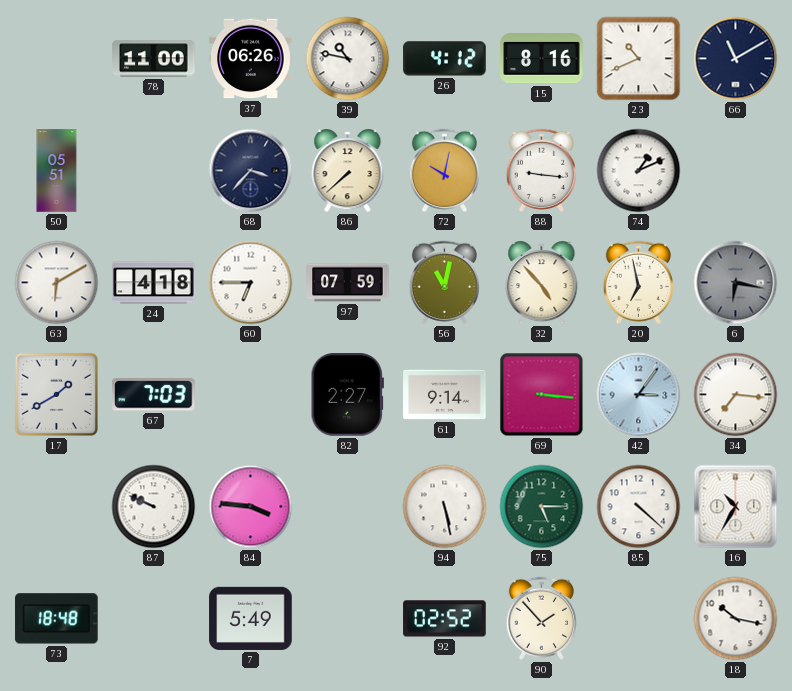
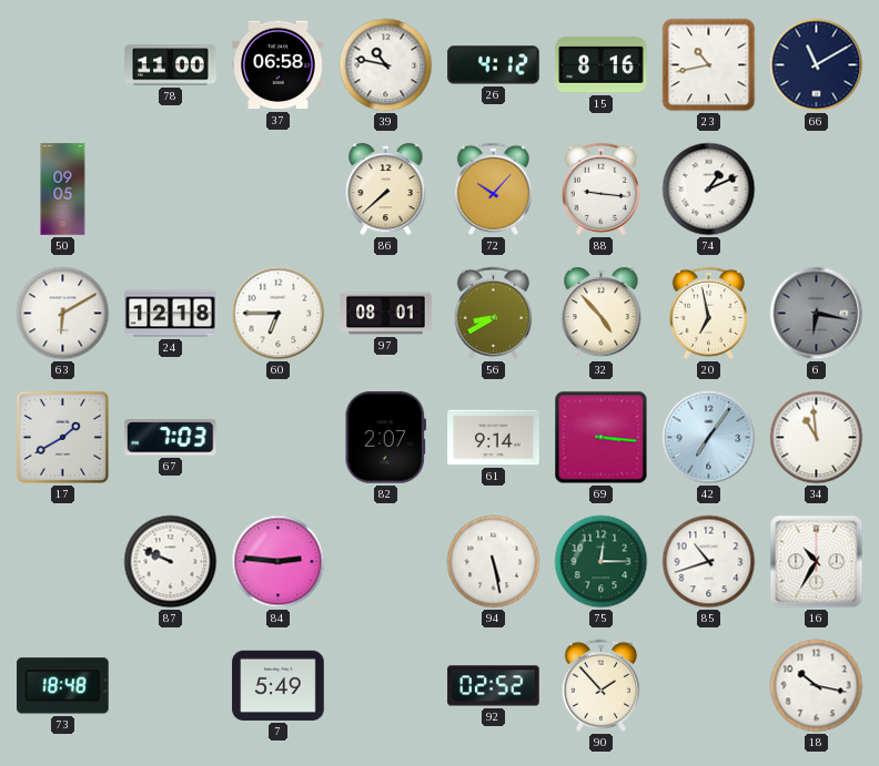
37: 06:26 -> 06:58 (279, 65)
23: 10:41 -> 10:43 (709, 65)
50: 05:51 -> 09:05 (63, 190)
68: 3:37 -> none (251, 171)
72: 10:02 -> 10:07 (493, 188)
24: 4:18 -> 12:18 (171, 314)
97: 07:59 -> 08:01 (386, 314)
56: 11:02 -> 8:40 (493, 313)
82: 2:27 -> 2:07 (385, 438)
42: 3:06 -> 7:06 (709, 438)
34: 7:16 -> 10:59 (817, 438)
84: 3:46 -> 2:46 (279, 562)
75: 5:15 -> 12:15 (602, 562)
85: 4:22 -> 10:42 (709, 562)
